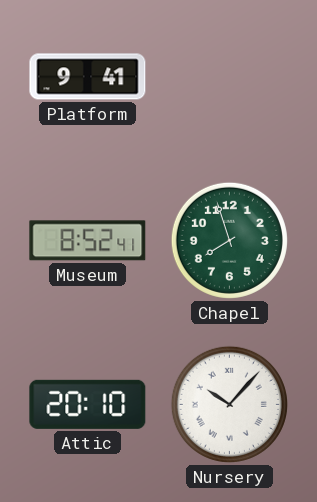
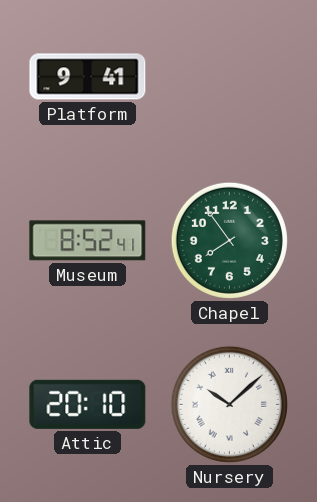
Chapel: 7:57 -> 7:54 (229, 240)
Nursery: 10:07 -> 10:08 (229, 404)
